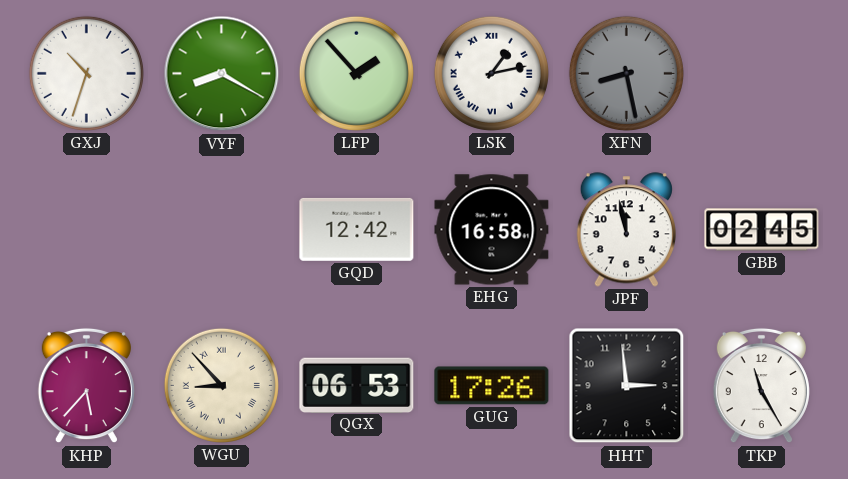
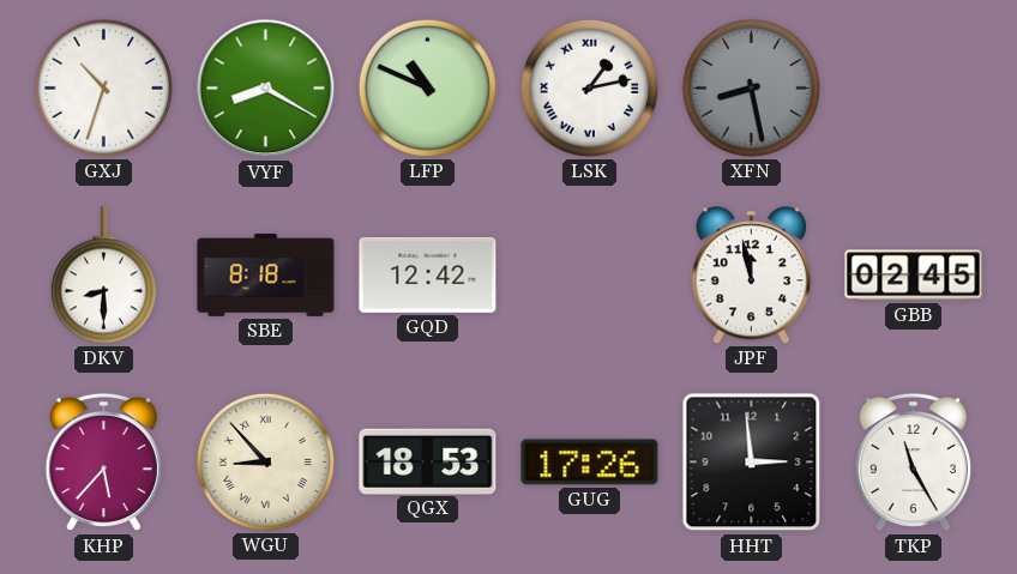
LFP: 1:53 -> 10:49 (427, 87)
DKV: none -> 8:30 (103, 276)
SBE: none -> 8:18 (266, 274)
EHG: 16:58 -> none (492, 230)
QGX: 06:53 -> 18:53 (428, 461)
